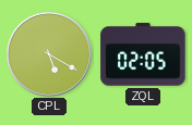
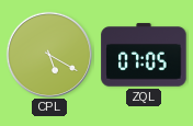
ZQL: 02:05 -> 07:05 (144, 55)
